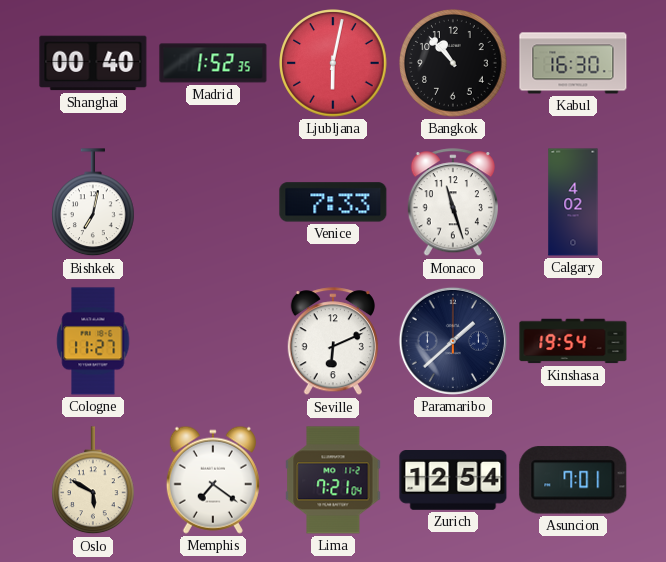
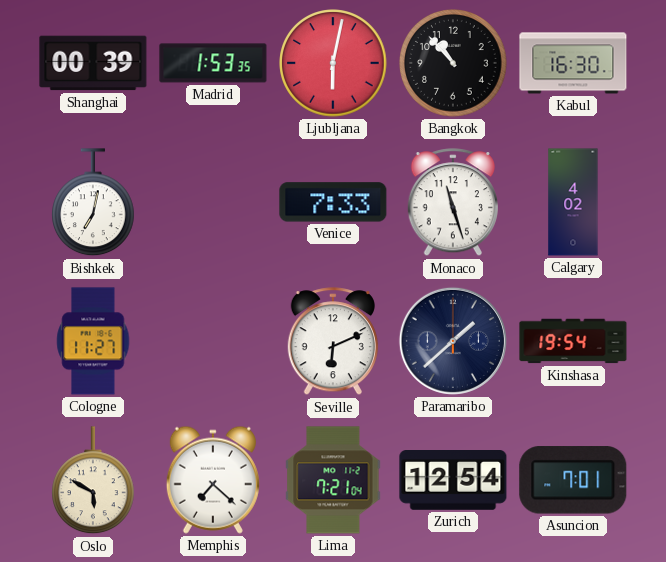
Shanghai: 00:40 -> 00:39 (93, 63)
Madrid: 1:52 -> 1:53 (213, 63)
Memphis: 7:21 -> 7:22 (213, 480)
